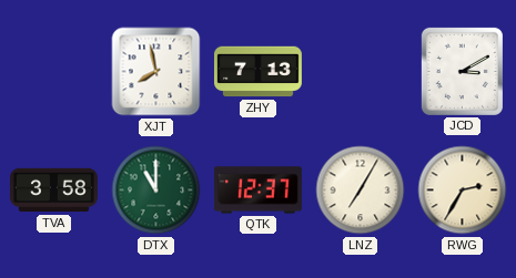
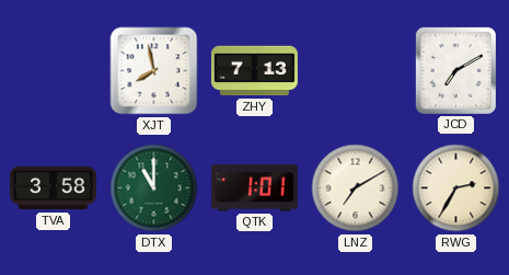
JCD: 3:10 -> 7:10 (455, 70)
QTK: 12:37 -> 1:01 (254, 188)
LNZ: 7:05 -> 7:10 (356, 188)
